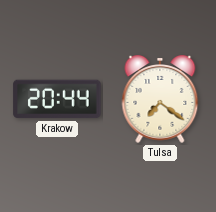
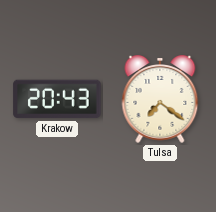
Krakow: 20:44 -> 20:43 (57, 99)
